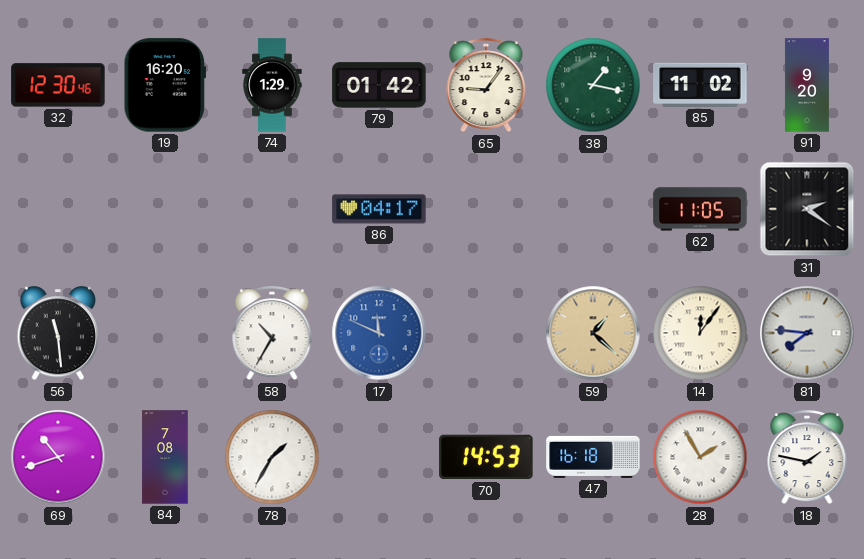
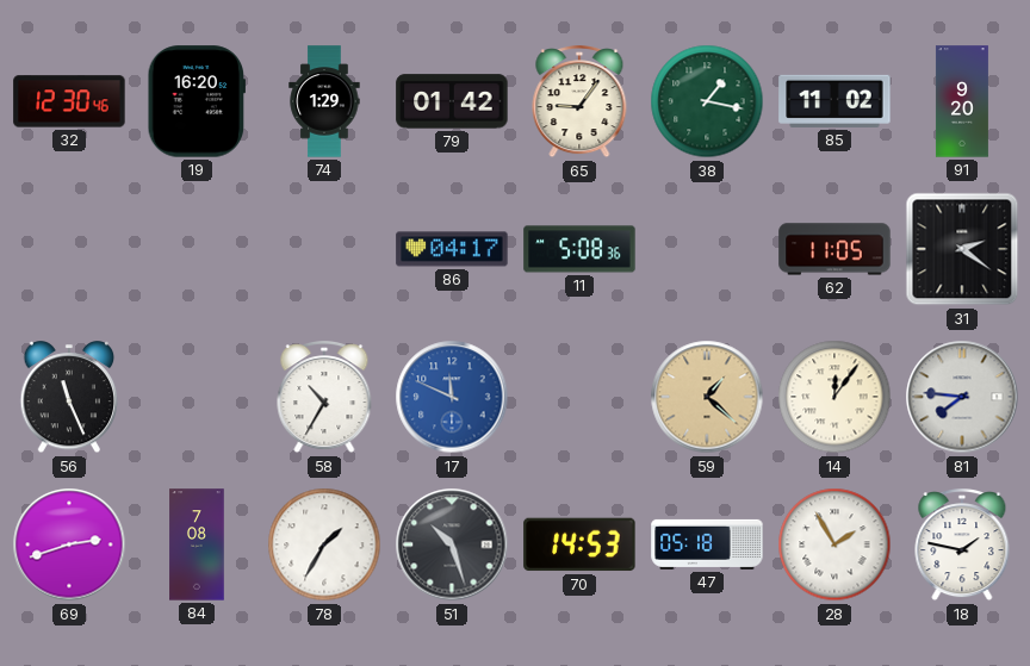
11: none -> 5:08 (579, 249)
56: 11:29 -> 11:26 (69, 398)
69: 10:42 -> 2:42 (69, 544)
51: none -> 10:27 (452, 544)
47: 16:18 -> 05:18 (707, 544)
